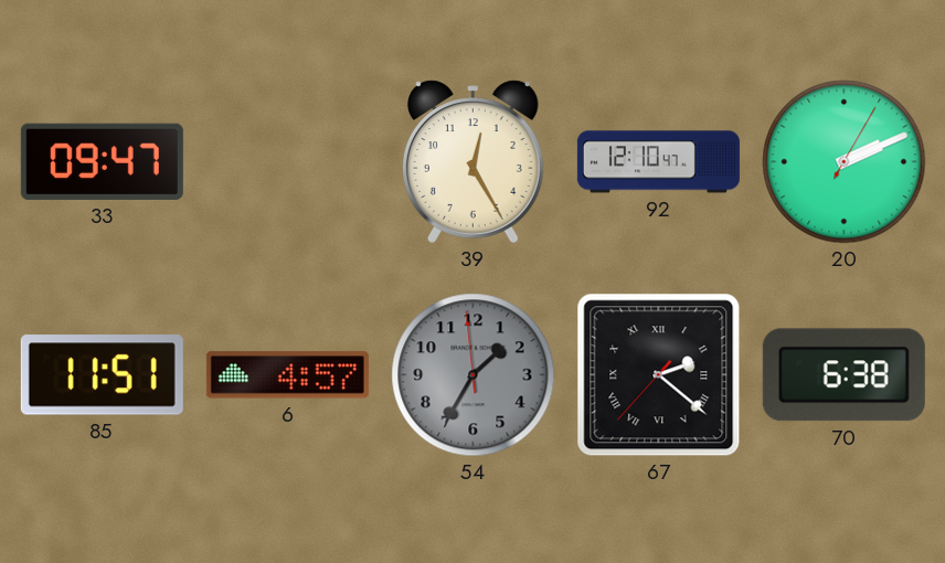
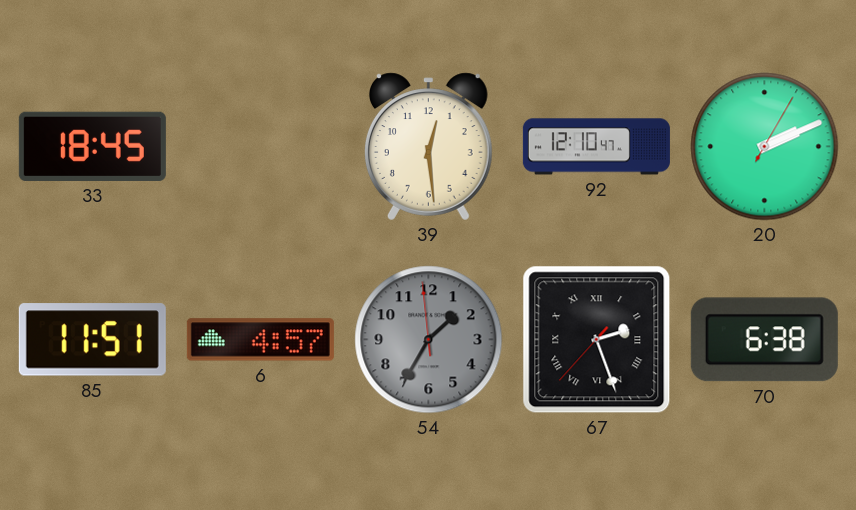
33: 09:47 -> 18:45 (92, 146)
39: 12:25 -> 12:29 (428, 147)
67: 2:21 -> 2:26 (597, 340)
